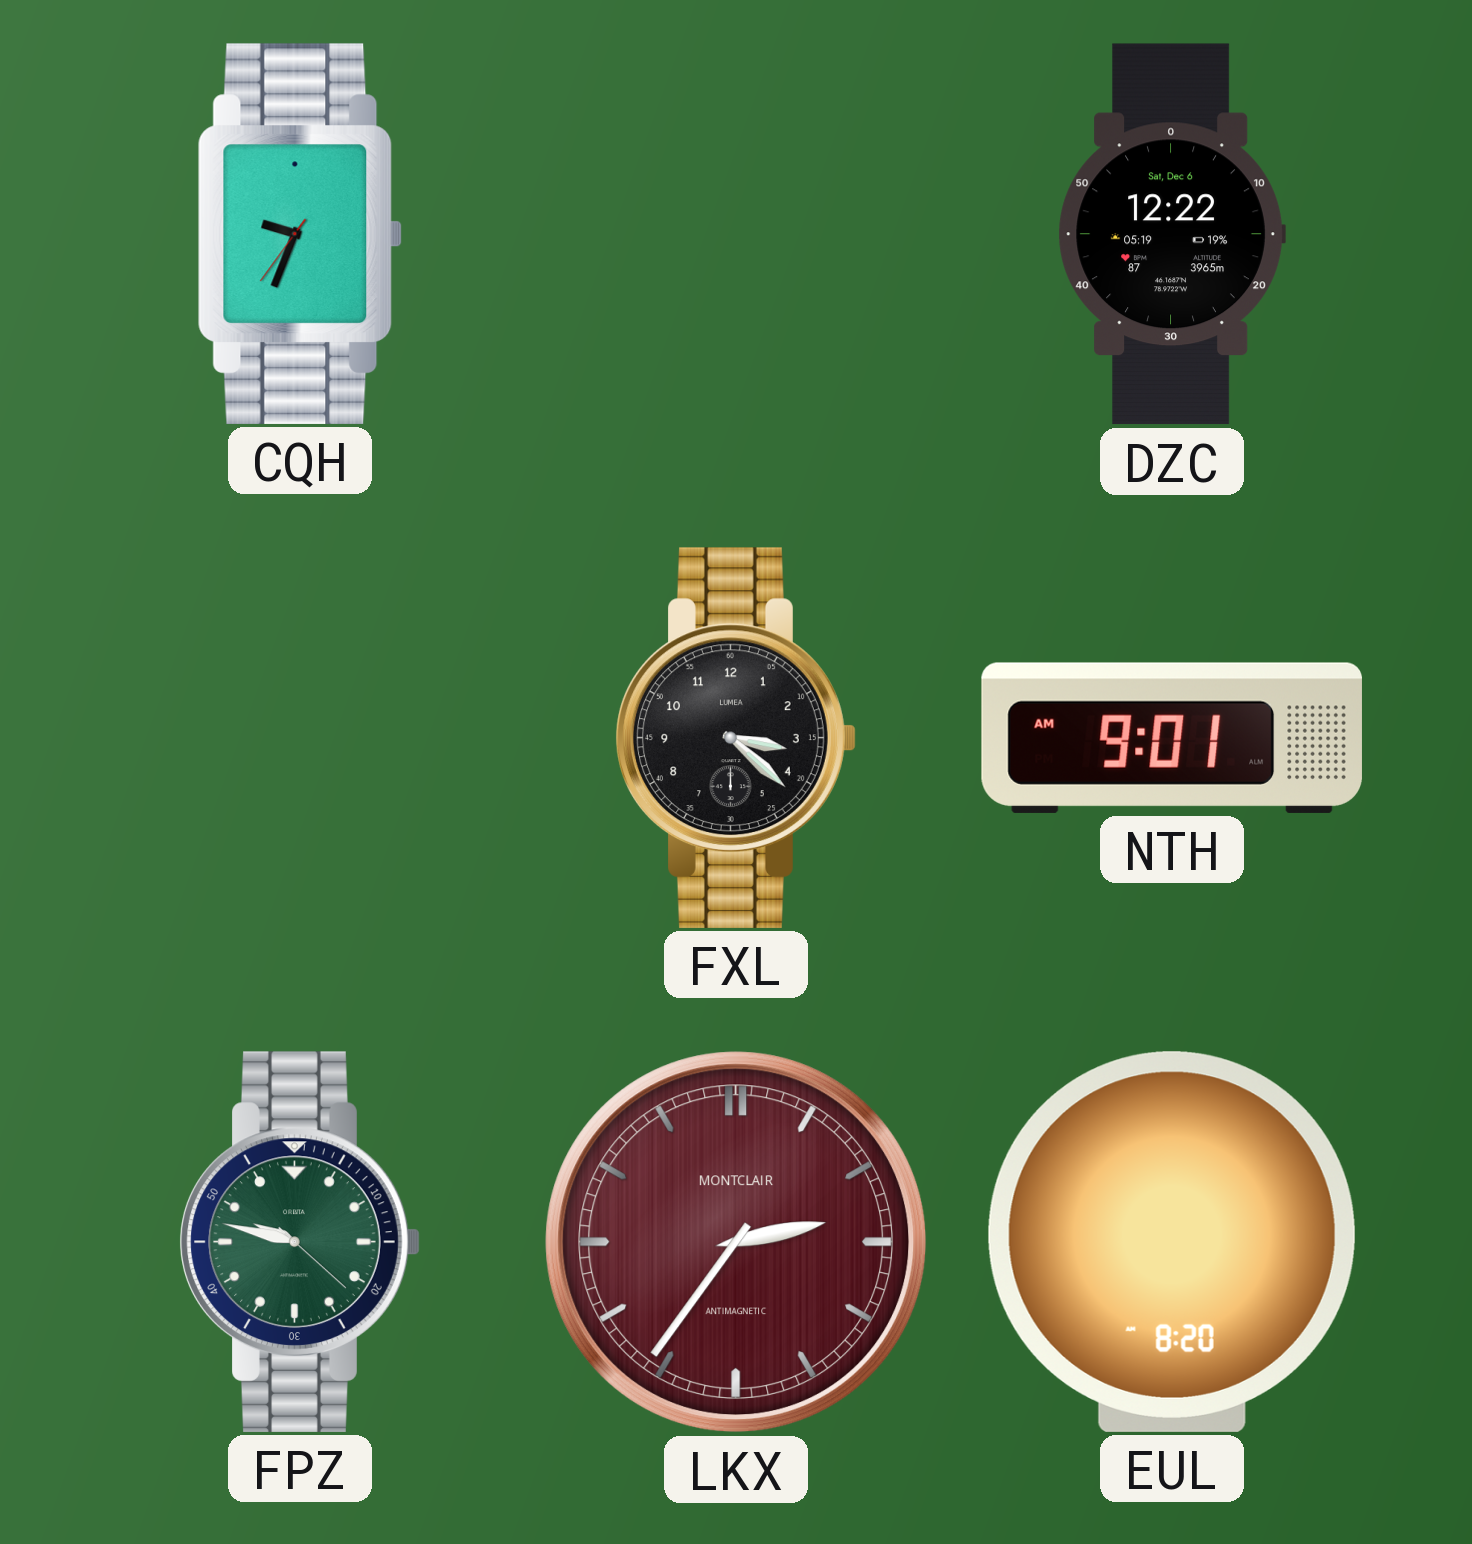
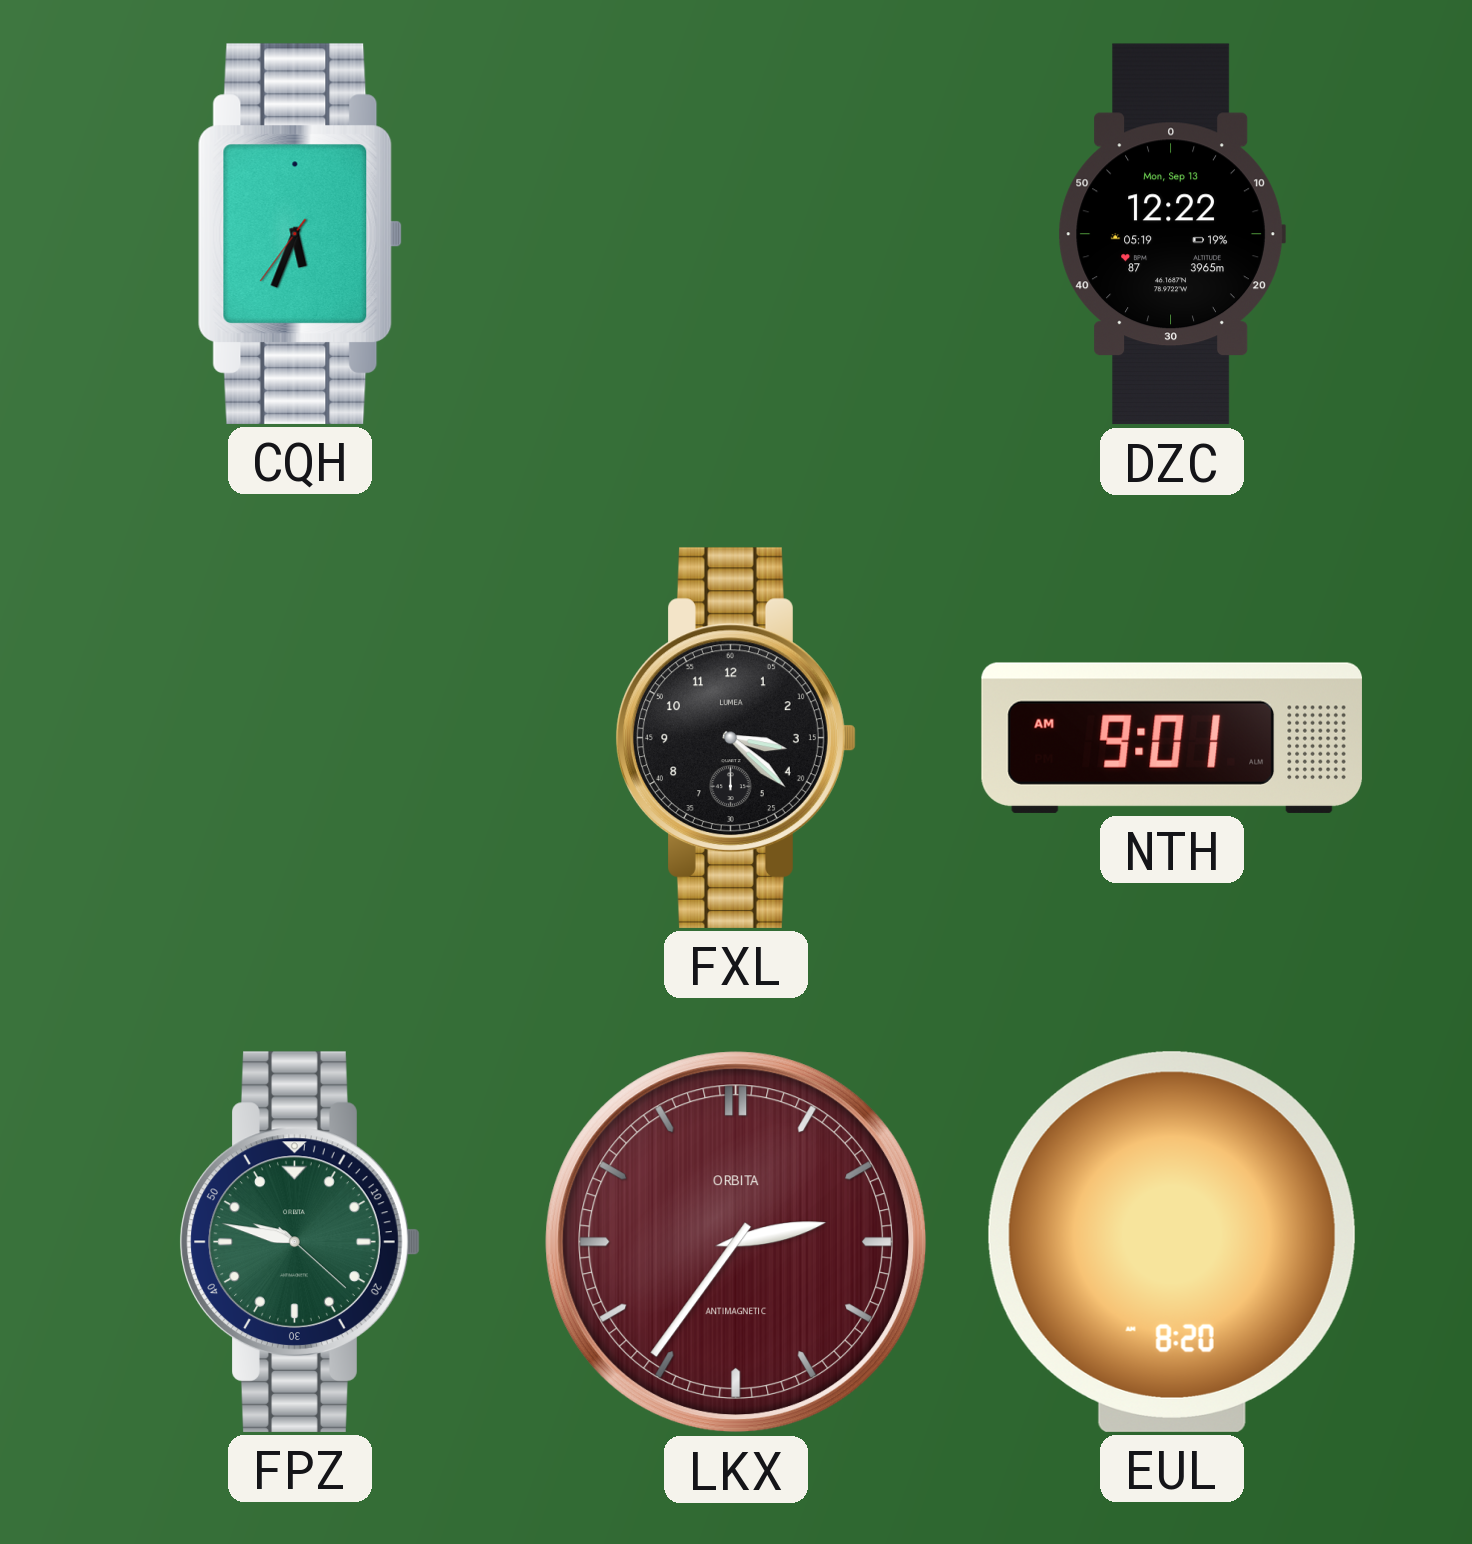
CQH: 9:33 -> 5:33 (300, 234)
DZC date: Sat, Dec 6 -> Mon, Sep 13 (1172, 234)
LKX brand: MONTCLAIR -> ORBITA (736, 1242)
